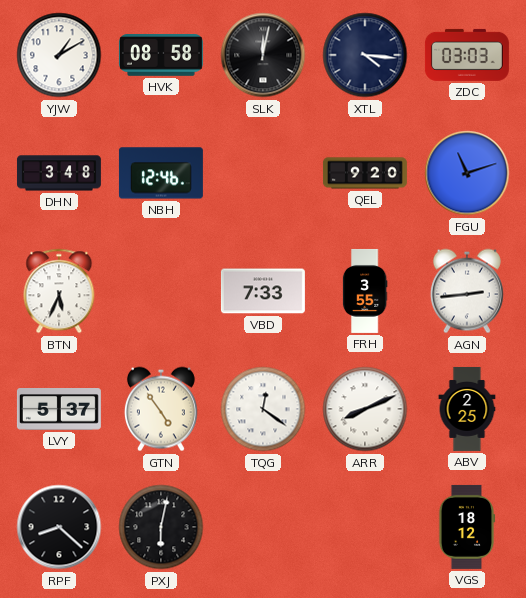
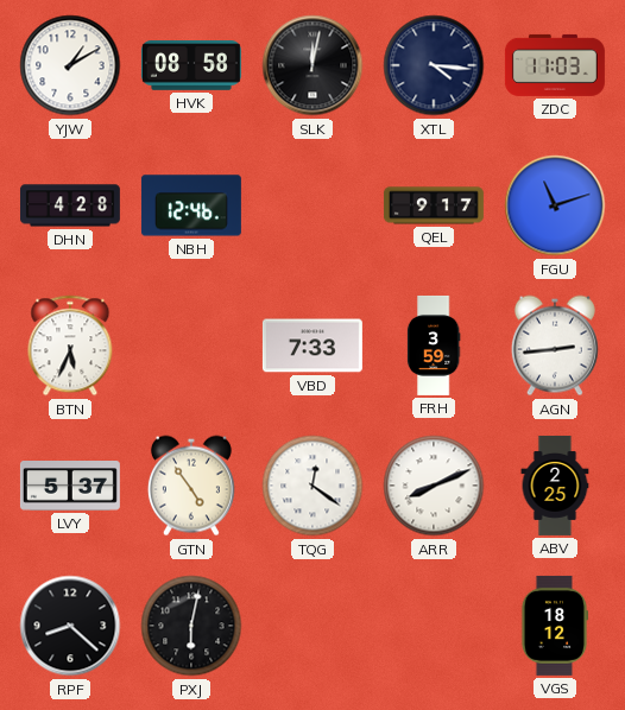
ZDC: 03:03 -> 11:03 (555, 65)
DHN: 3:48 -> 4:28 (70, 205)
QEL: 9:20 -> 9:17 (434, 205)
FRH: 3:55 -> 3:59 (434, 346)
